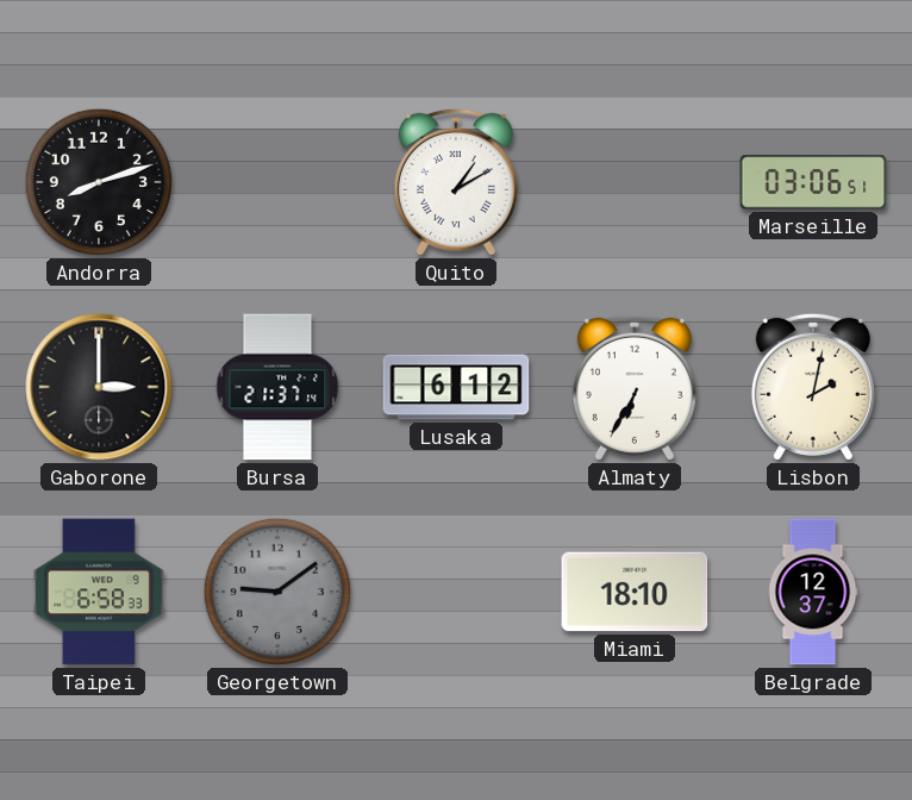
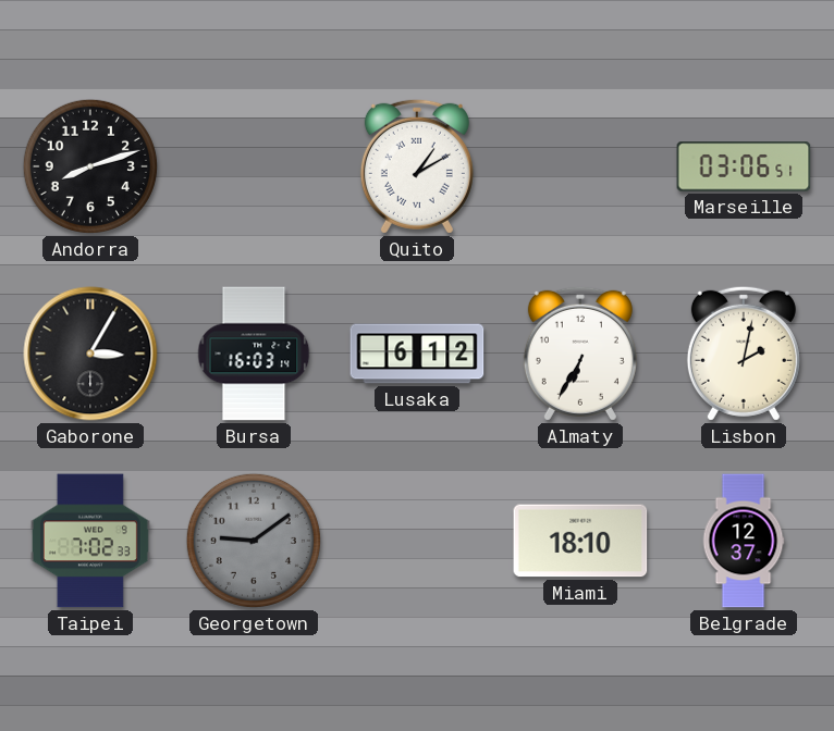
Gaborone: 3:00 -> 3:05 (90, 354)
Bursa: 21:37 -> 16:03 (254, 354)
Taipei: 6:58 -> 7:02 (90, 541)
